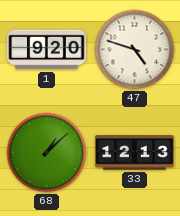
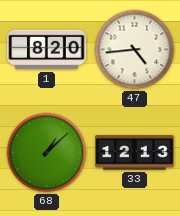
1: 9:20 -> 8:20 (47, 50)
47: 4:48 -> 4:44 (135, 50)
